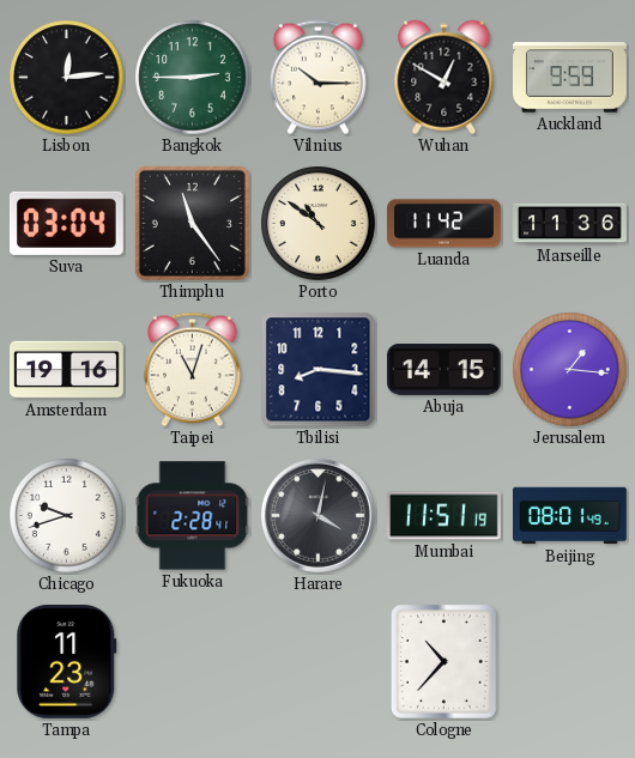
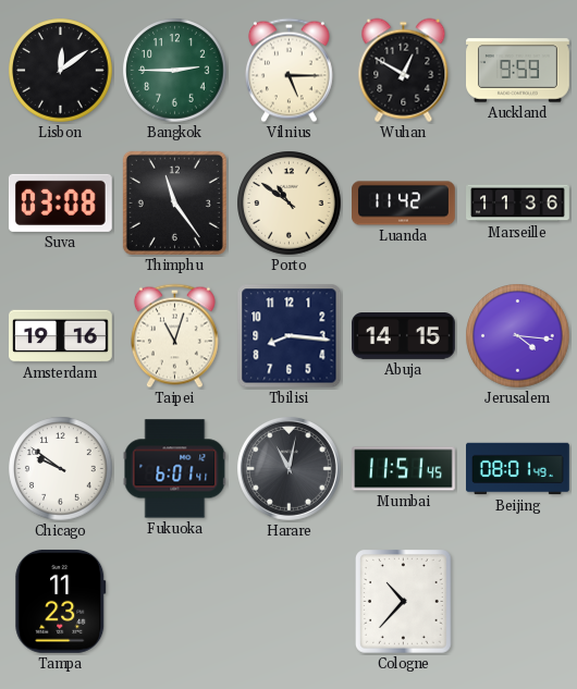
Lisbon: 12:14 -> 12:09 (61, 71)
Vilnius: 10:15 -> 5:15 (288, 71)
Suva: 03:04 -> 03:08 (60, 202)
Jerusalem: 1:16 -> 4:16 (518, 336)
Chicago: 9:42 -> 9:51 (61, 469)
Fukuoka: 2:28 -> 6:01 (175, 469)
Harare: 4:02 -> 11:02 (288, 468)
Mumbai: 11:51:19 -> 11:51:45 (404, 469)
